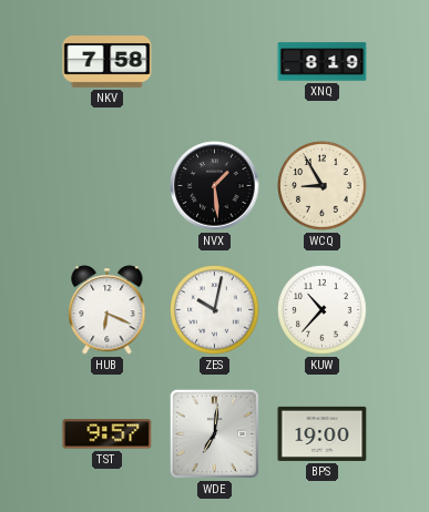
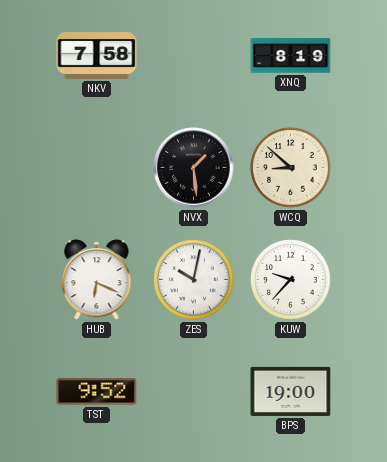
WCQ: 8:55 -> 8:52 (291, 168)
KUW: 10:37 -> 9:37 (291, 280)
TST: 9:57 -> 9:52 (97, 392)
WDE: 7:01 -> none (214, 433)
